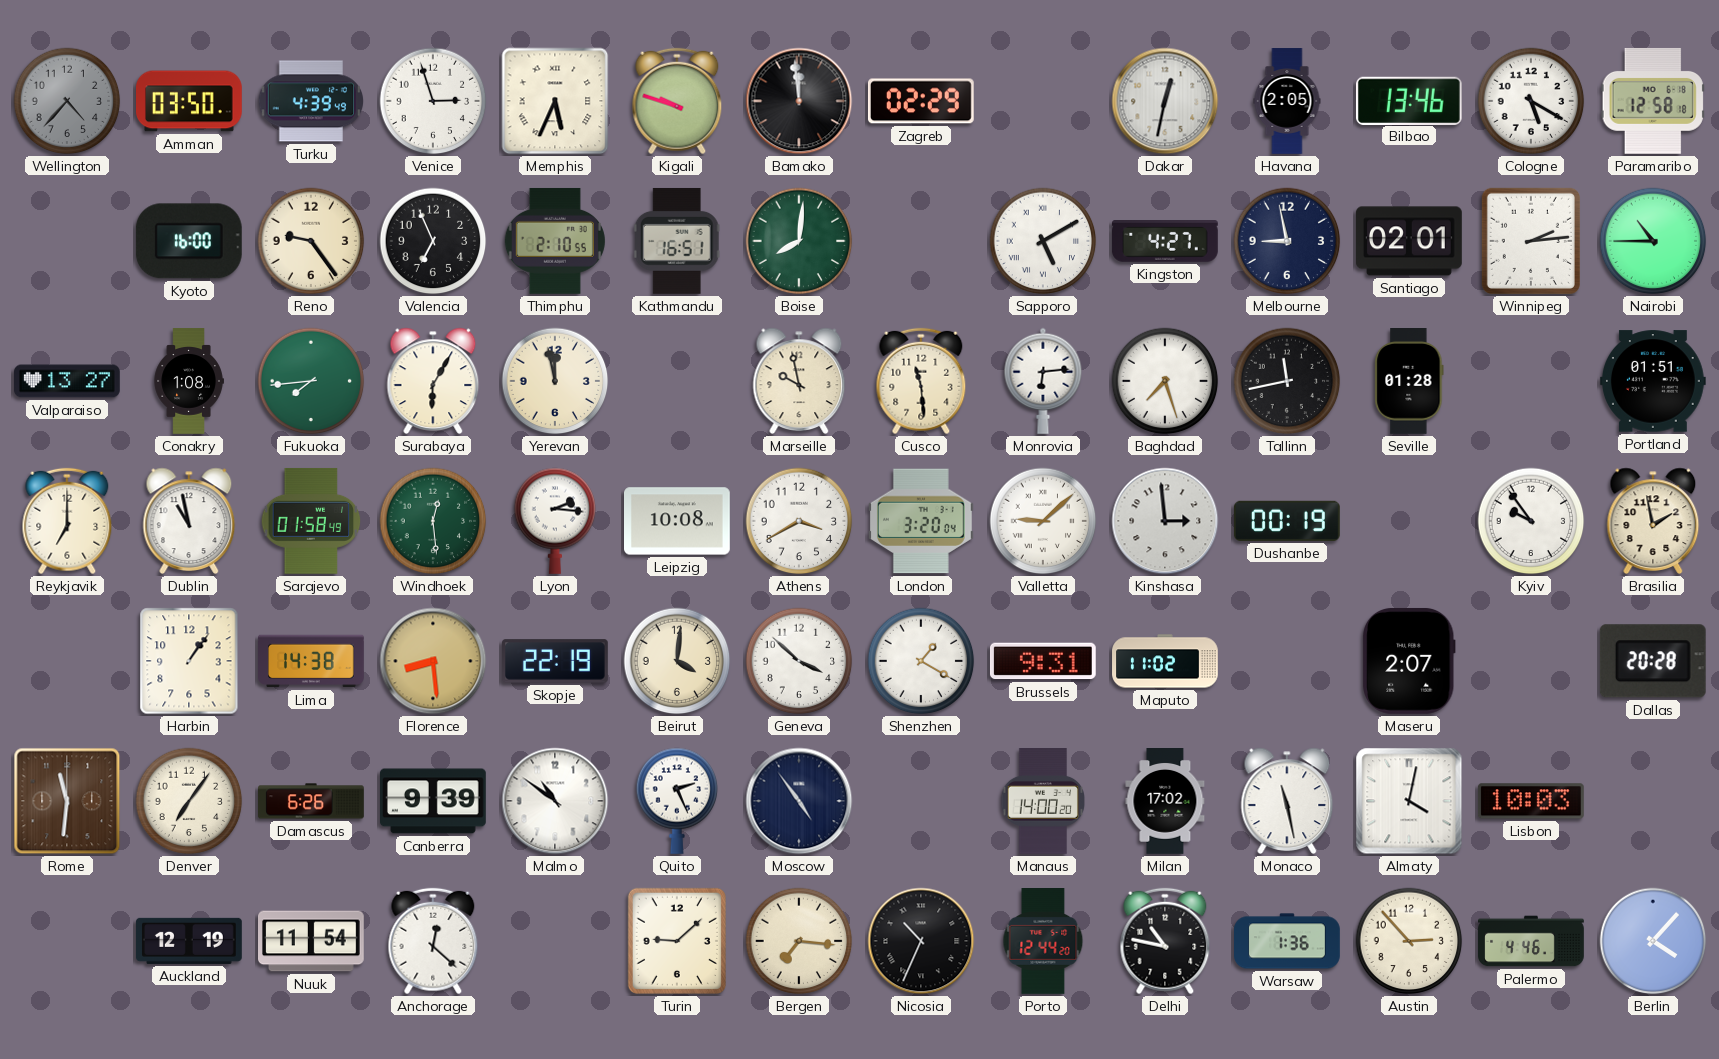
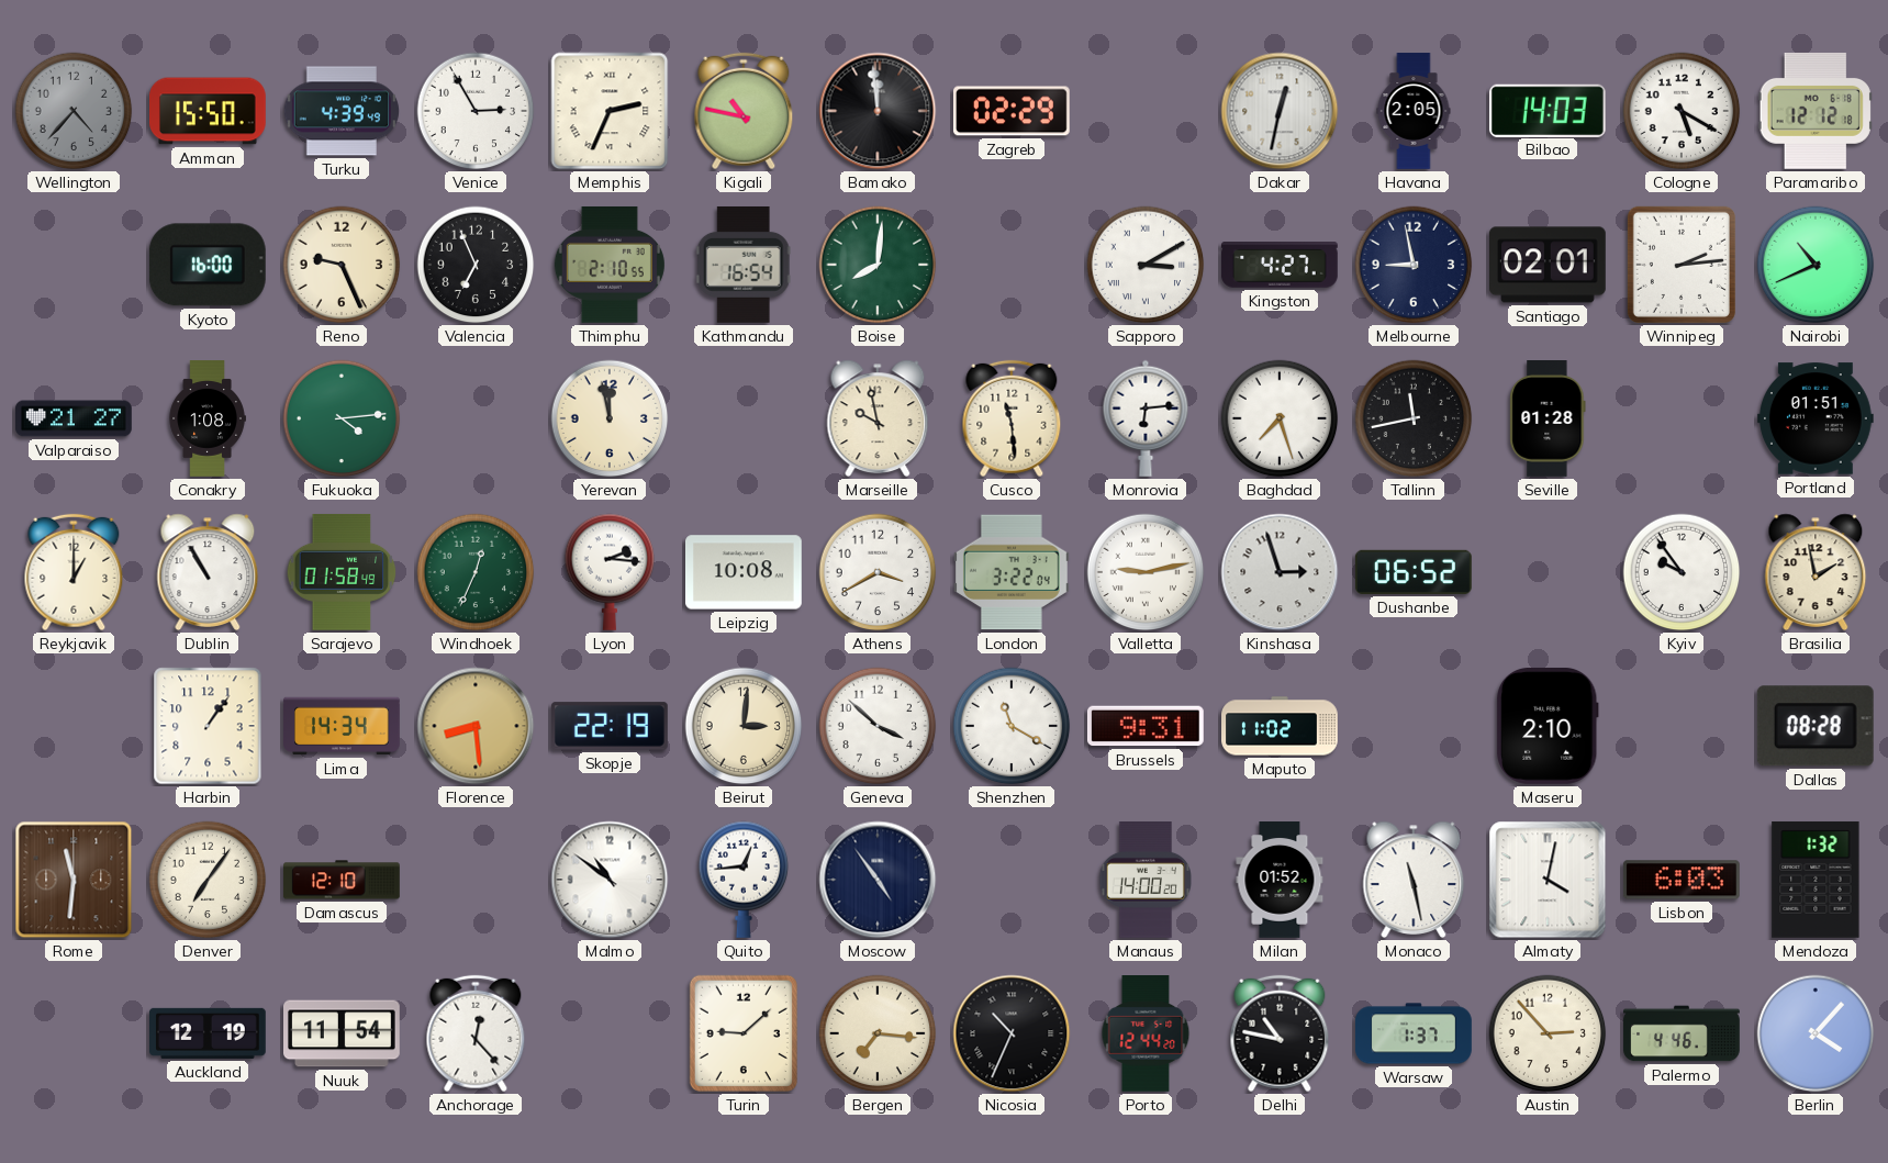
Amman: 03:50 -> 15:50 (209, 111)
Venice: 2:57 -> 2:55 (476, 111)
Memphis: 5:34 -> 2:34 (610, 111)
Kigali: 9:48 -> 10:47 (744, 111)
Bilbao: 13:46 -> 14:03 (1548, 110)
Paramaribo: 12:58 -> 12:12 (1816, 111)
Reno: 9:24 -> 9:26 (342, 265)
Kathmandu: 16:51 -> 16:54 (744, 265)
Sapporo: 5:10 -> 3:10 (1146, 265)
Nairobi: 10:45 -> 10:41 (1816, 265)
Valparaiso: 13:27 -> 21:27 (75, 418)
Fukuoka: 7:44 -> 4:14 (342, 418)
Surabaya: 6:05 -> none (433, 381)
Reykjavik: 7:00 -> 1:00 (74, 572)
Dublin: 10:58 -> 10:55 (208, 572)
Windhoek: 12:29 -> 12:34 (476, 572)
London: 3:20 -> 3:22 (1012, 572)
Valletta: 9:08 -> 9:13 (1146, 572)
Kinshasa: 2:59 -> 2:57 (1280, 572)
Dushanbe: 00:19 -> 06:52 (1414, 572)
Lima: 14:38 -> 14:34 (343, 726)
Beirut: 4:01 -> 3:01 (744, 726)
Shenzhen: 1:20 -> 11:20 (1012, 726)
Maseru: 2:07 -> 2:10 (1548, 726)
Dallas: 20:28 -> 08:28 (1816, 726)
Damascus: 6:26 -> 12:10 (343, 880)
Canberra: 9:39 -> none (434, 801)
Quito: 2:26 -> 12:44 (744, 880)
Milan: 17:02 -> 01:52 (1280, 881)
Lisbon: 10:03 -> 6:03 (1682, 880)
Mendoza: none -> 1:32 (1816, 880)
Anchorage: 12:22 -> 12:23 (476, 1033)
Warsaw: 1:36 -> 1:37 (1414, 1033)
